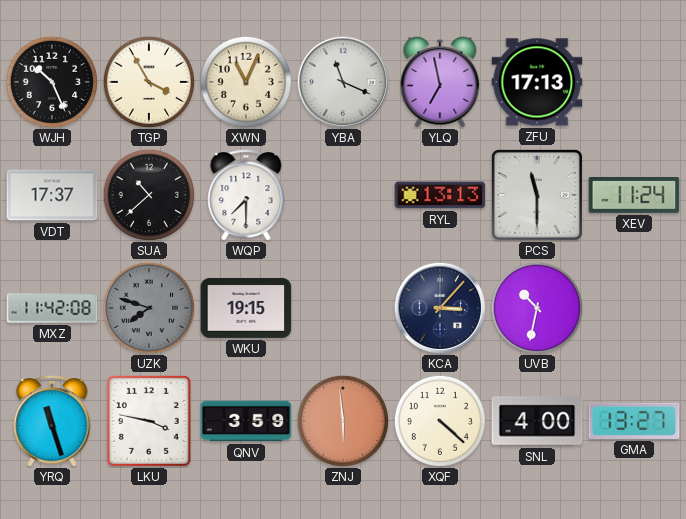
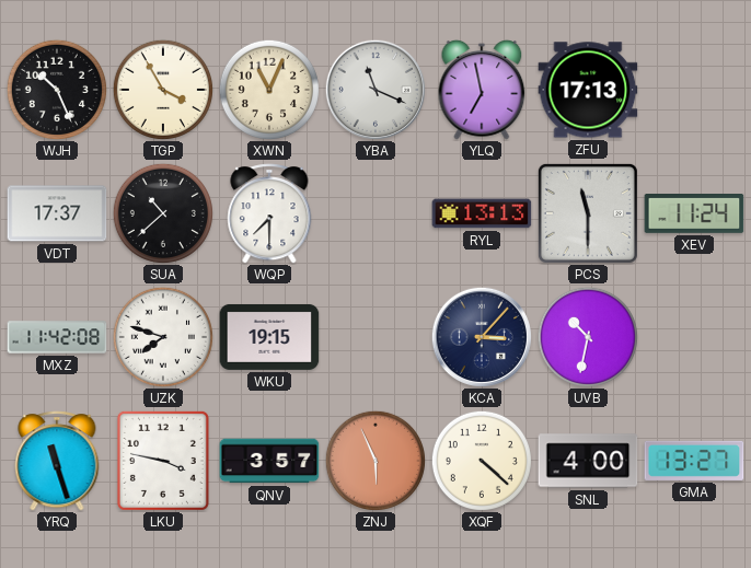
UZK dial: grey -> white (163, 337)
QNV: 3:59 -> 3:57 (269, 461)
ZNJ: 5:59 -> 5:56 (376, 461)
